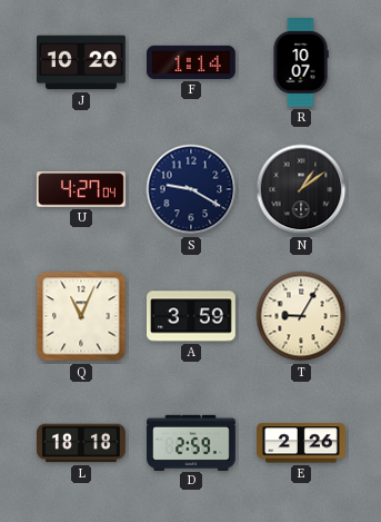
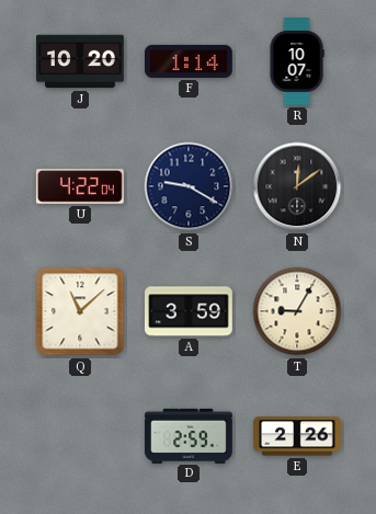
U: 4:27 -> 4:22 (80, 186)
N: 1:09 -> 12:09 (297, 186)
Q: 11:04 -> 11:08 (80, 311)
L: 18:18 -> none (82, 443)
